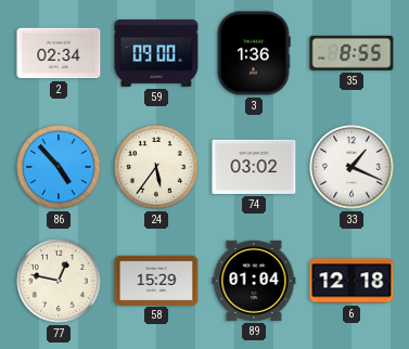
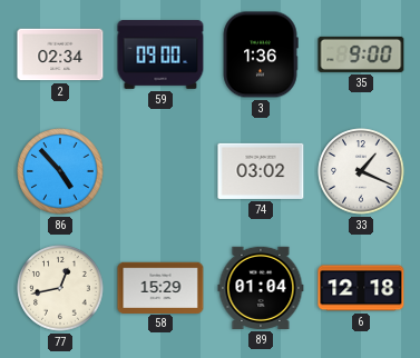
35: 8:55 -> 9:00 (361, 54)
24: 5:36 -> none (156, 167)
77: 12:47 -> 12:43 (60, 288)
